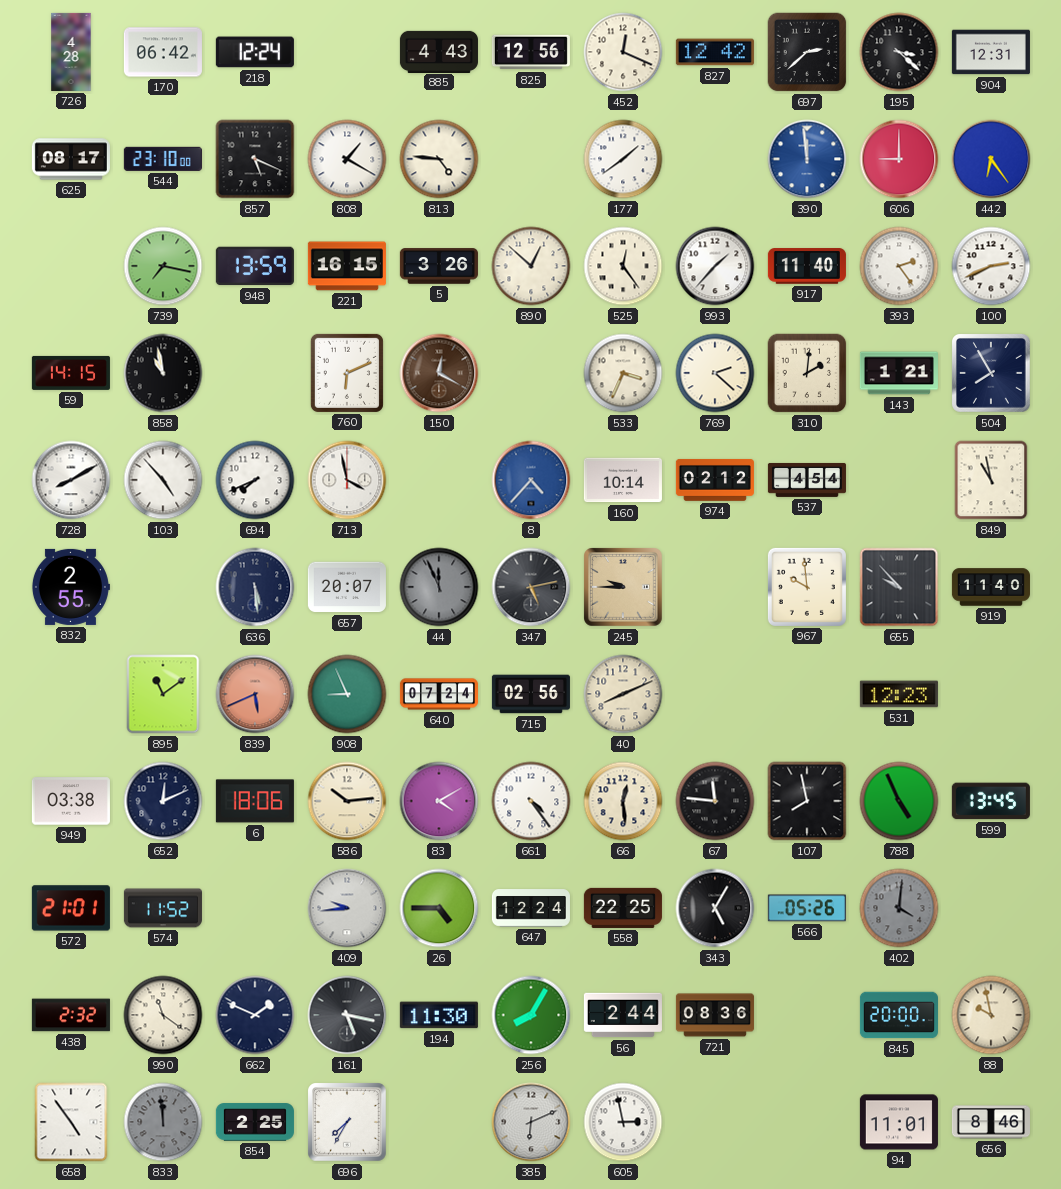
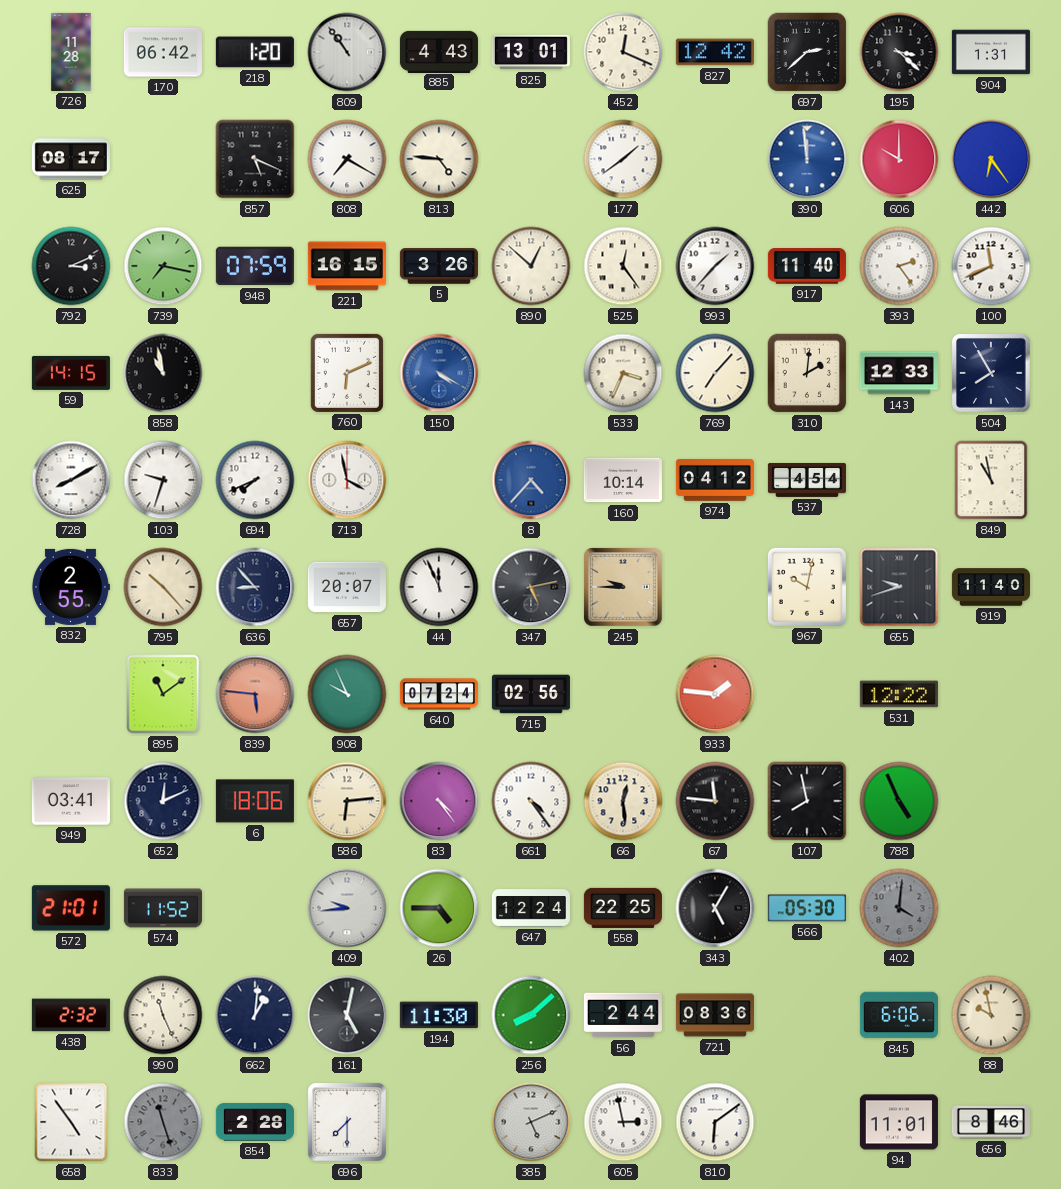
726: 4:28 -> 11:28 (71, 52)
218: 12:24 -> 1:20 (255, 52)
809: none -> 10:54 (347, 52)
825: 12:56 -> 13:01 (531, 52)
904: 12:31 -> 1:31 (991, 52)
544: 23:10 -> none (163, 159)
808: 1:20 -> 7:20 (347, 159)
606: 9:00 -> 10:00 (899, 159)
792: none -> 3:11 (71, 266)
948: 13:59 -> 07:59 (255, 266)
100: 2:41 -> 11:41 (991, 266)
150: 12:20 -> 4:20 (439, 373)
150 dial: brown -> blue (439, 373)
769: 2:22 -> 7:07 (715, 373)
143: 1:21 -> 12:33 (899, 373)
103: 4:53 -> 9:33 (163, 480)
974: 02:12 -> 04:12 (715, 480)
795: none -> 10:23 (163, 587)
636: 5:29 -> 8:53 (255, 587)
44 dial: grey -> white (439, 587)
967: 9:59 -> 10:02 (807, 587)
655: 9:53 -> 9:42 (899, 587)
839: 5:41 -> 5:46 (255, 694)
908: 8:56 -> 9:56 (347, 694)
40: 8:11 -> none (623, 694)
933: none -> 1:46 (715, 694)
531: 12:23 -> 12:22 (899, 694)
949: 03:38 -> 03:41 (71, 801)
586: 10:14 -> 6:14 (347, 801)
83: 4:10 -> 4:24 (439, 801)
599: 13:45 -> none (991, 801)
566: 05:26 -> 05:30 (807, 908)
990: 11:21 -> 11:26 (163, 1015)
662: 1:49 -> 1:01 (255, 1015)
161: 5:17 -> 5:02 (347, 1015)
256: 8:05 -> 8:08 (531, 1015)
845: 20:00 -> 6:06 (899, 1015)
833: 11:59 -> 11:27 (163, 1122)
854: 2:25 -> 2:28 (255, 1122)
696: 7:35 -> 7:30 (348, 1123)
385: 6:11 -> 5:11 (531, 1122)
810: none -> 6:09 (715, 1122)
